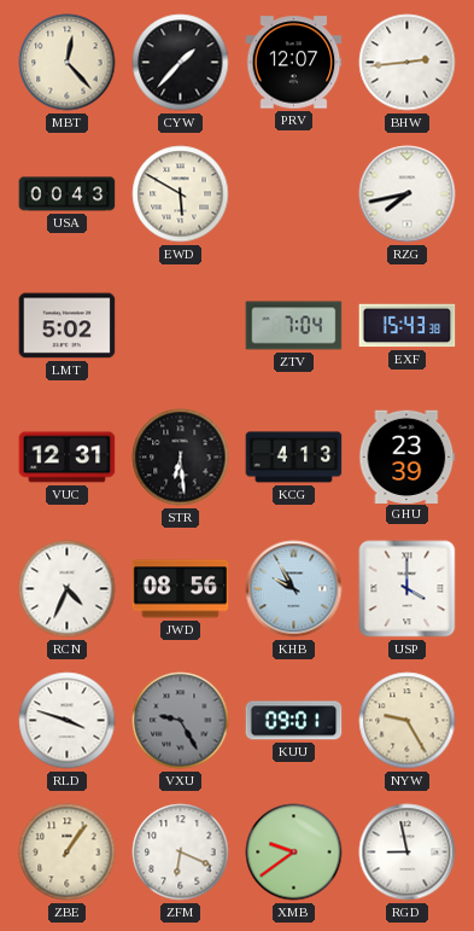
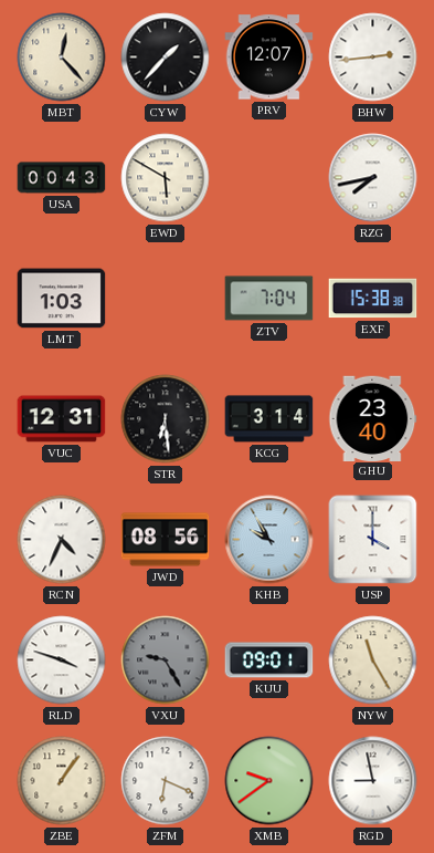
LMT: 5:02 -> 1:03 (62, 299)
EXF: 15:43 -> 15:38 (373, 299)
KCG: 4:13 -> 3:14 (269, 419)
GHU: 23:39 -> 23:40 (373, 418)
NYW: 9:25 -> 11:25 (373, 660)
